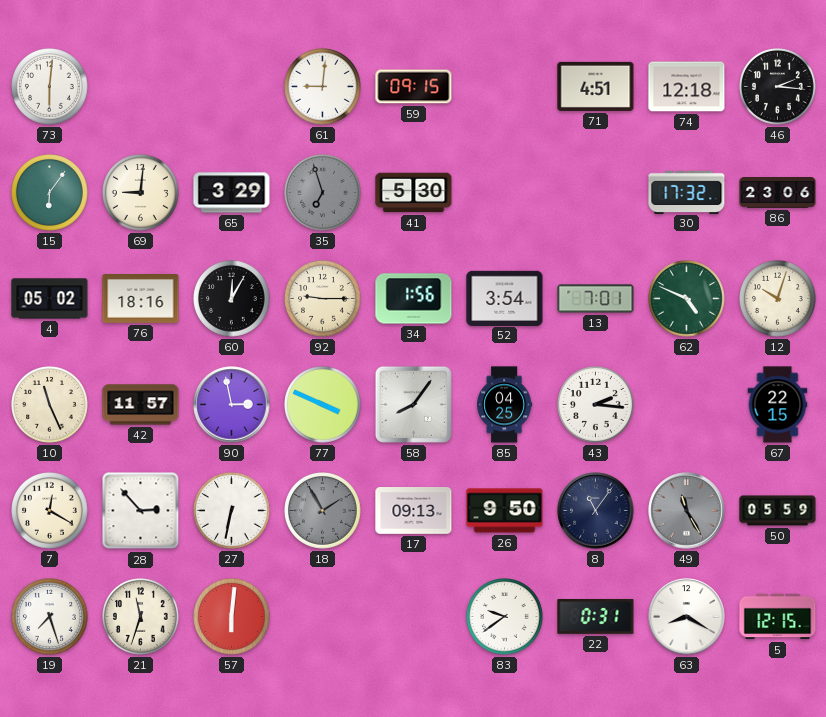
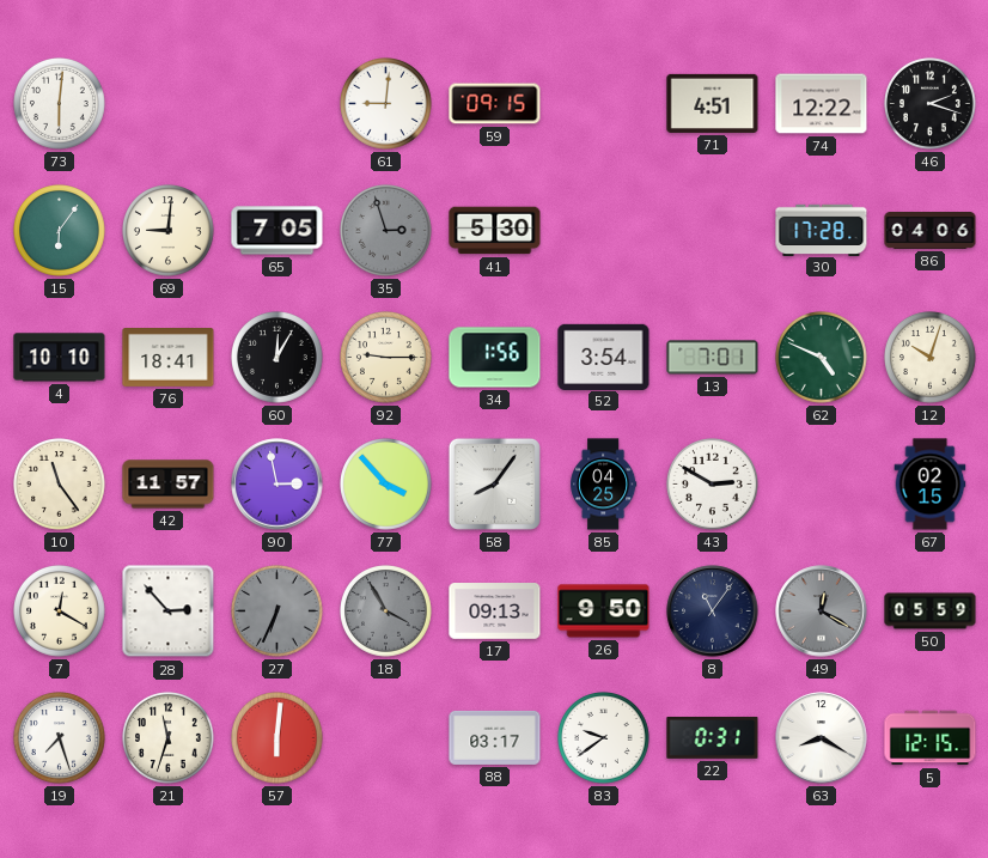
74: 12:18 -> 12:22 (822, 104)
46: 2:16 -> 2:18 (931, 104)
65: 3:29 -> 7:05 (278, 231)
35: 6:57 -> 2:57 (386, 231)
30: 17:32 -> 17:28 (822, 230)
86: 23:06 -> 04:06 (931, 231)
4: 05:02 -> 10:10 (60, 358)
76: 18:16 -> 18:41 (169, 358)
10: 11:26 -> 11:24 (60, 485)
77: 3:49 -> 3:53 (386, 485)
43: 2:16 -> 2:50 (713, 485)
67: 22:15 -> 02:15 (931, 485)
27: 6:32 -> 6:34 (278, 611)
27 dial: white -> grey (278, 611)
18: 1:55 -> 3:55 (386, 611)
49: 11:25 -> 12:20 (822, 611)
88: none -> 03:17 (495, 737)
